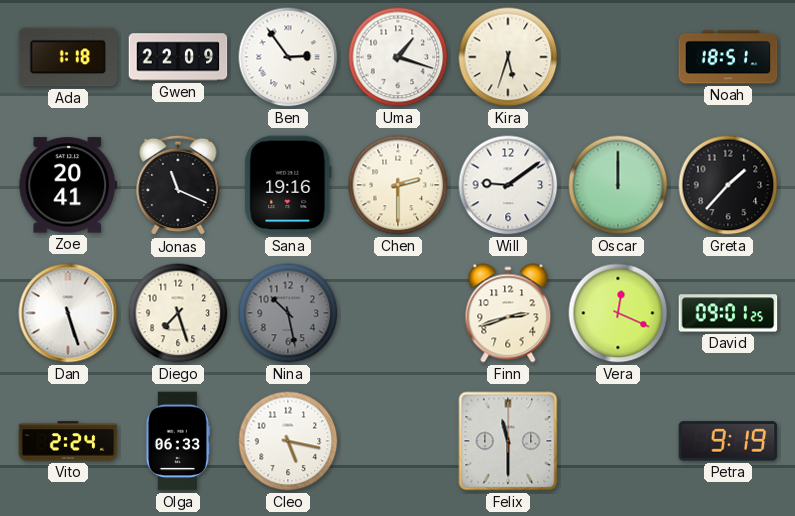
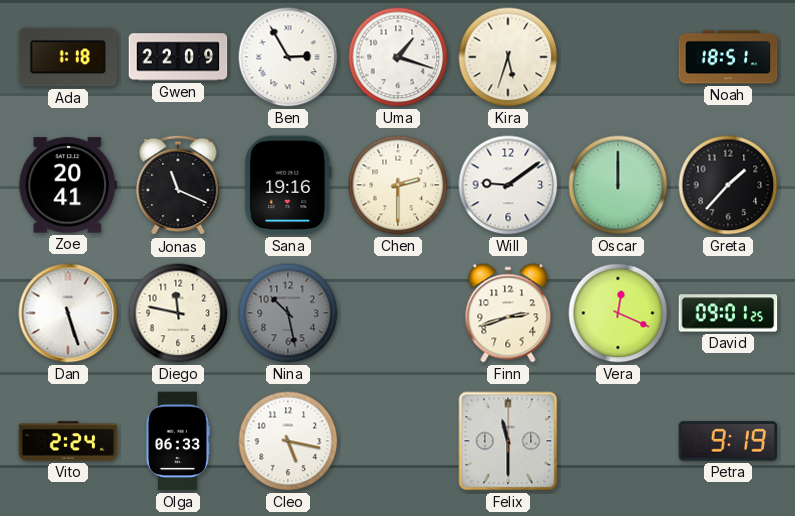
Ben: 2:54 -> 2:55 (288, 57)
Diego: 7:27 -> 11:47 (178, 313)
